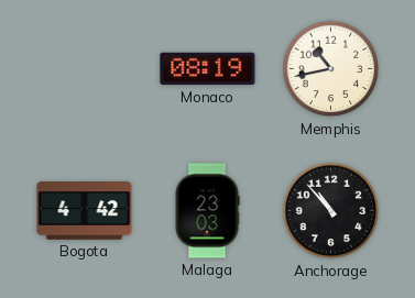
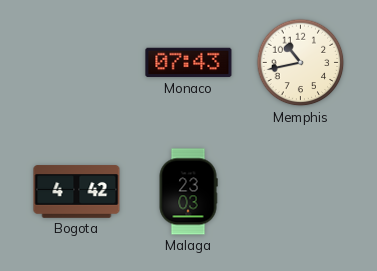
Monaco: 08:19 -> 07:43 (189, 63)
Anchorage: 10:53 -> none (331, 211)
